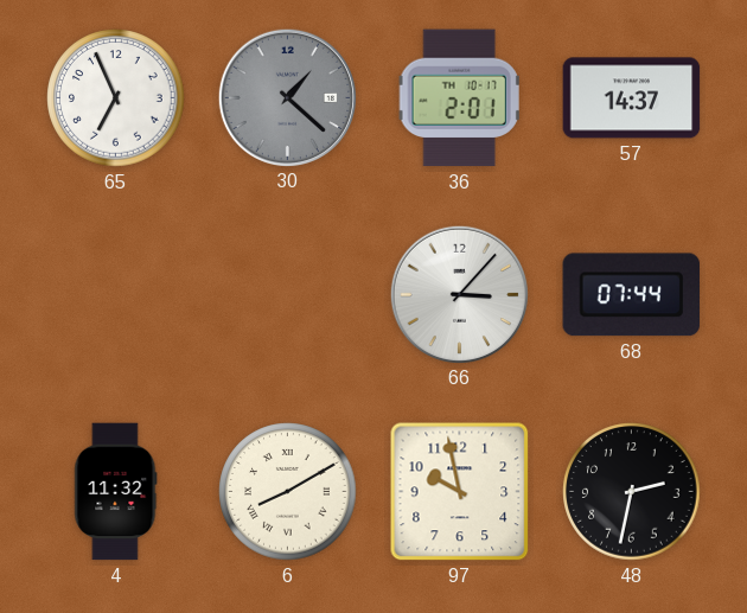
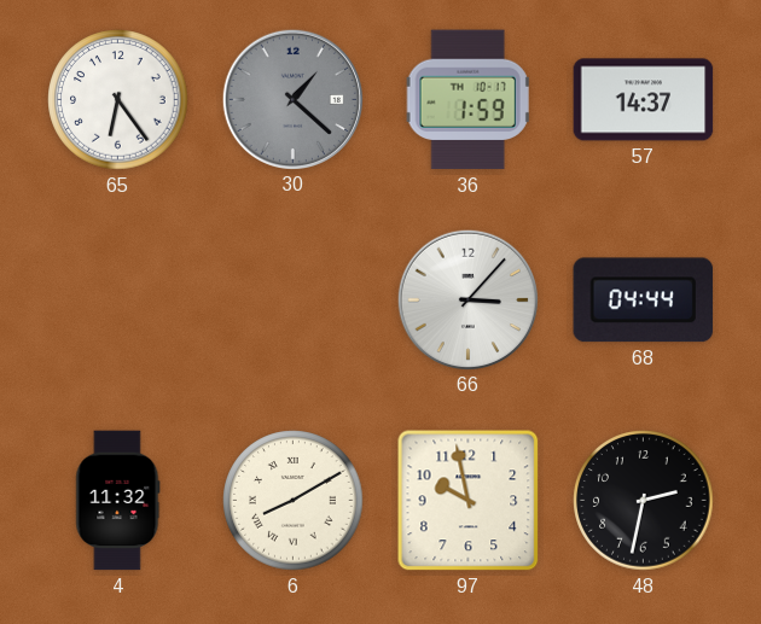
65: 6:56 -> 6:24 (118, 100)
36: 2:01 -> 1:59 (467, 100)
68: 07:44 -> 04:44 (644, 301)
